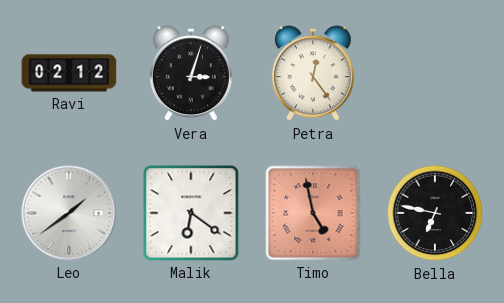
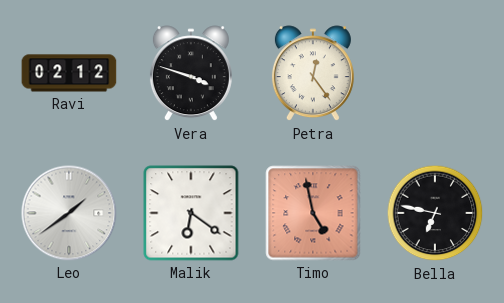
Vera: 3:03 -> 3:48 (191, 74)
